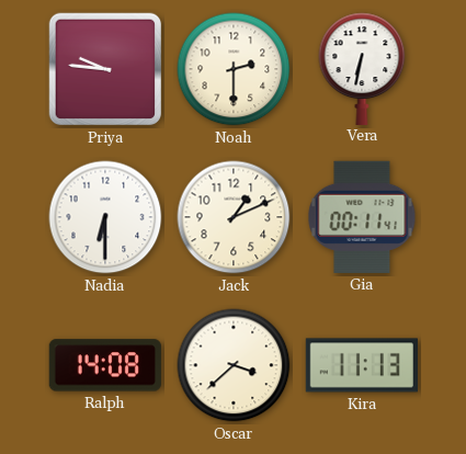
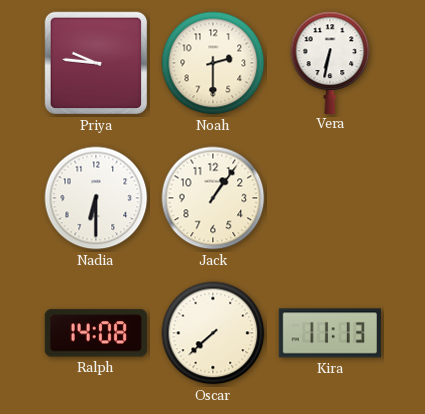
Jack: 1:11 -> 1:06 (213, 198)
Gia: 00:11 -> none (362, 217)
Oscar: 3:38 -> 7:38 (213, 333)
